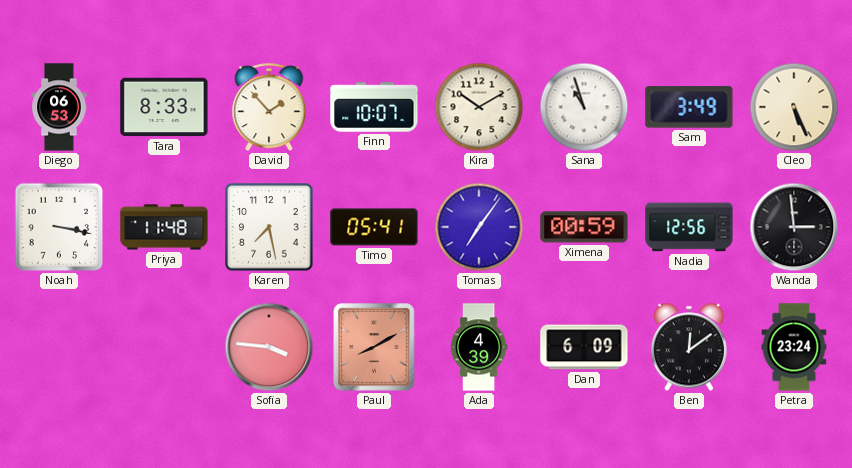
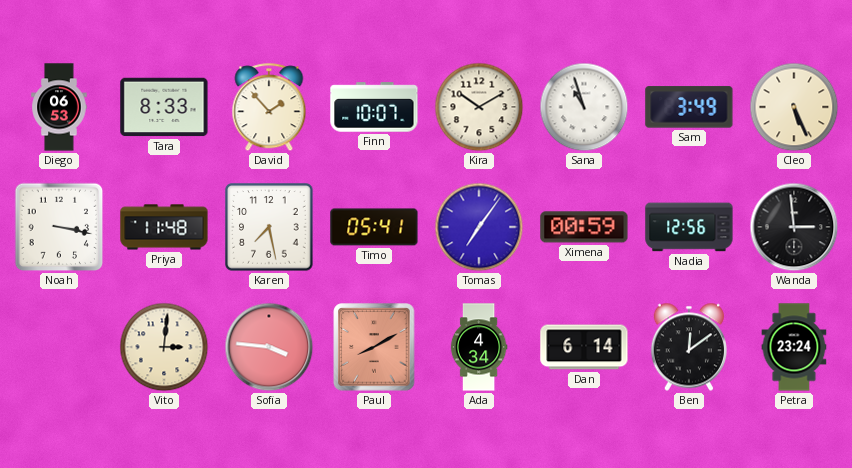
Vito: none -> 3:01 (164, 347)
Ada: 4:39 -> 4:34 (479, 347)
Dan: 6:09 -> 6:14 (584, 347)
